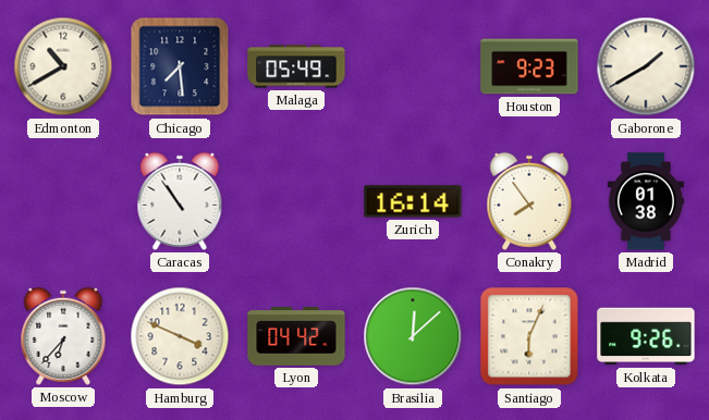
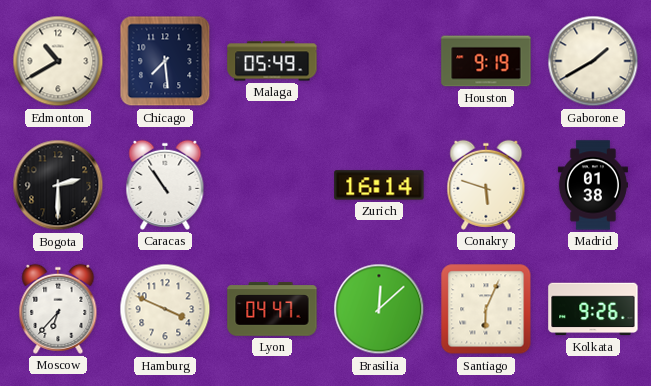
Houston: 9:23 -> 9:19 (486, 61)
Bogota: none -> 2:30 (58, 185)
Conakry: 7:54 -> 5:48 (486, 185)
Lyon: 04:42 -> 04:47 (272, 309)
